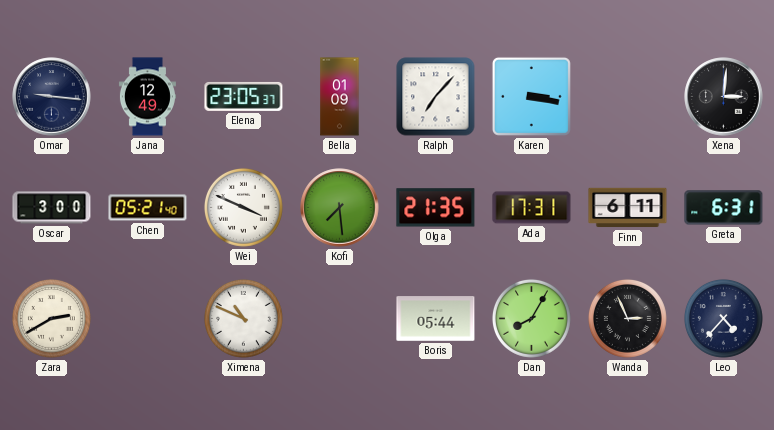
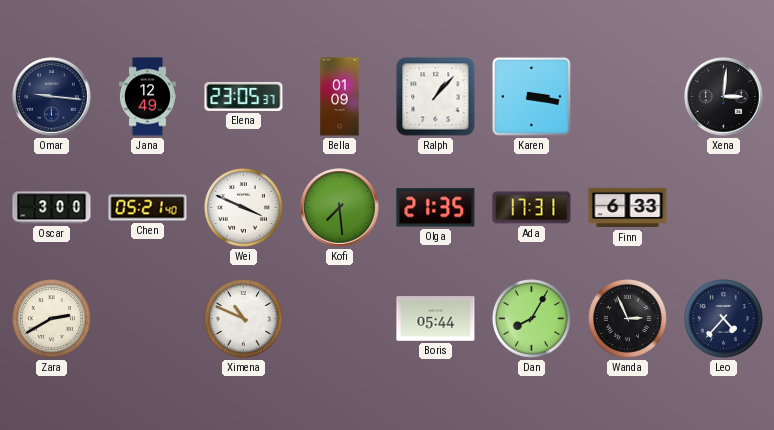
Ralph: 7:07 -> 1:07 (436, 97)
Finn: 6:11 -> 6:33 (628, 208)
Greta: 6:31 -> none (724, 208)
